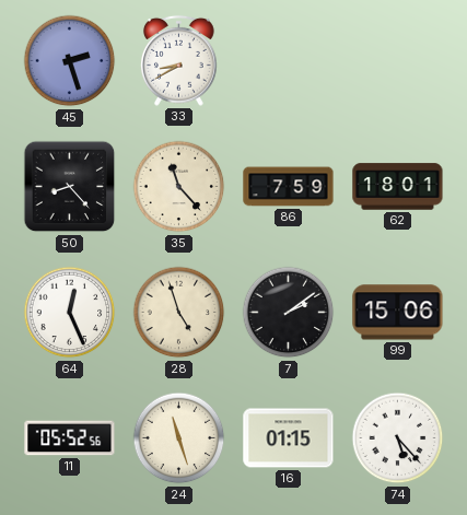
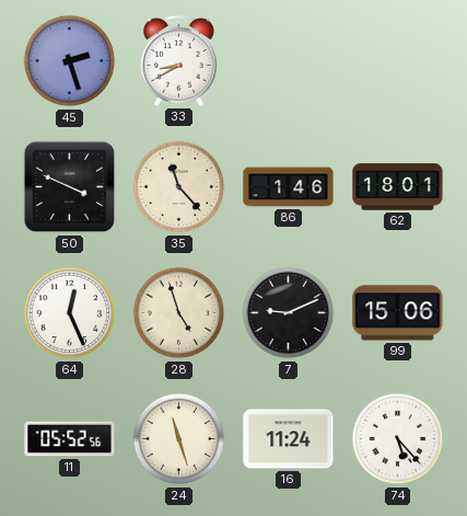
50: 8:23 -> 3:49 (70, 187)
86: 7:59 -> 1:46 (289, 187)
7: 2:09 -> 9:11 (289, 313)
16: 01:15 -> 11:24 (289, 439)
